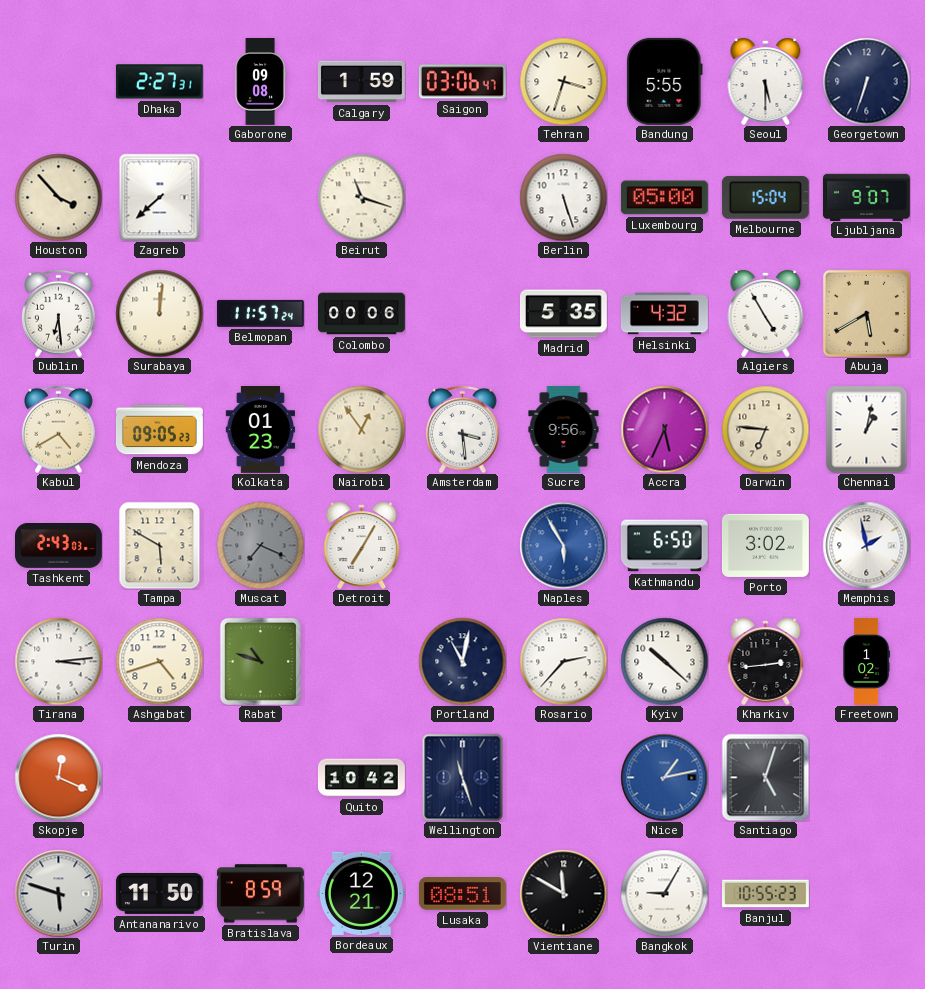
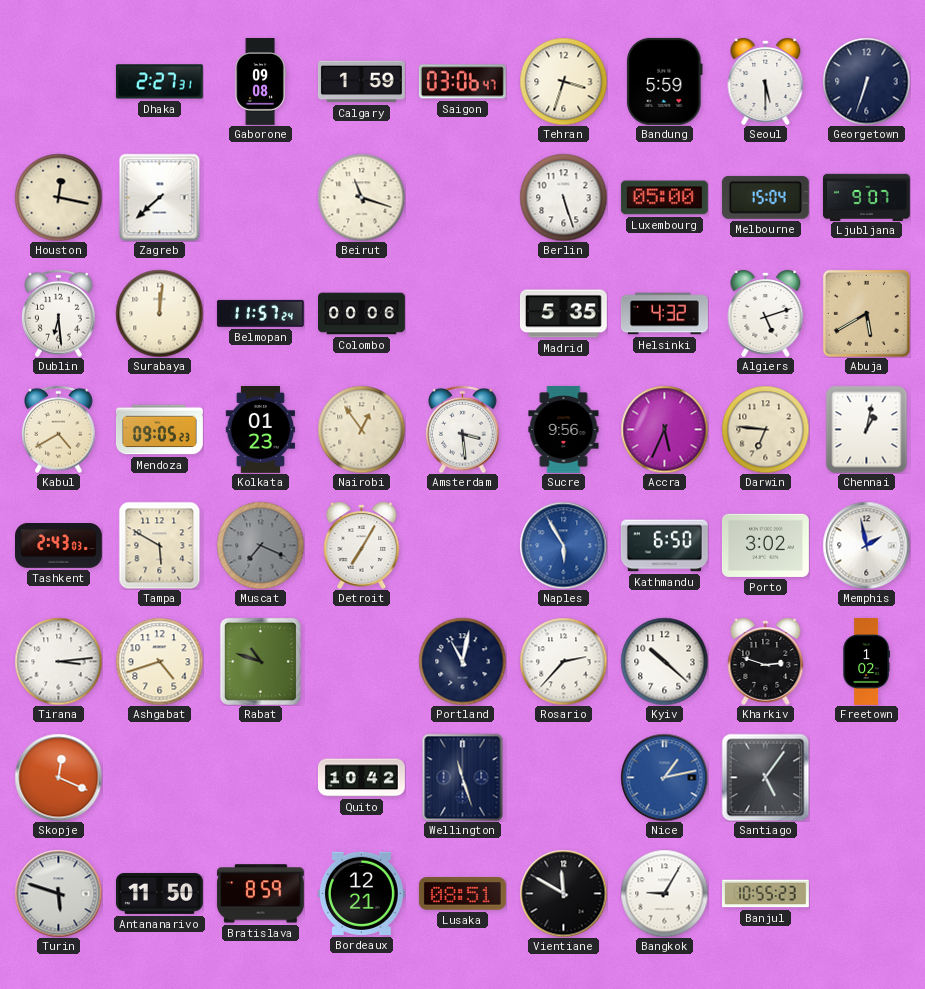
Bandung: 5:55 -> 5:59 (665, 81)
Houston: 3:53 -> 12:17 (58, 197)
Algiers: 4:55 -> 5:12 (766, 313)
Kharkiv: 2:44 -> 2:48 (766, 661)
Santiago: 5:03 -> 5:06 (765, 777)
